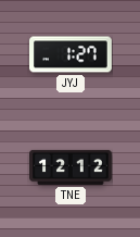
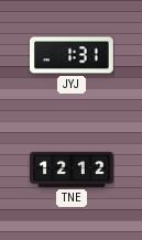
JYJ: 1:27 -> 1:31 (72, 55)
